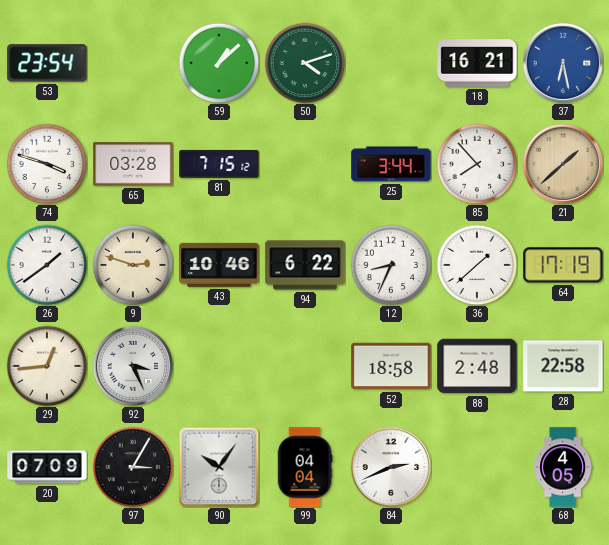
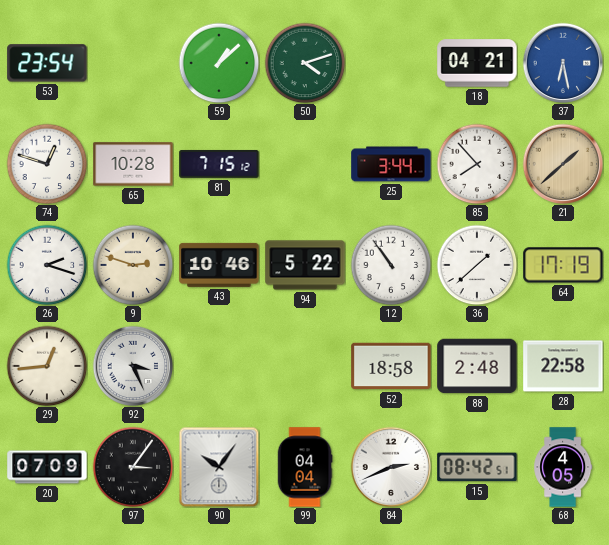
18: 16:21 -> 04:21 (477, 63)
74: 3:48 -> 12:48 (47, 164)
65: 03:28 -> 10:28 (133, 164)
26: 1:39 -> 2:18 (47, 265)
94: 6:22 -> 5:22 (305, 265)
12: 8:34 -> 10:54 (391, 265)
97: 3:05 -> 3:06 (133, 467)
15: none -> 08:42 (477, 467)
